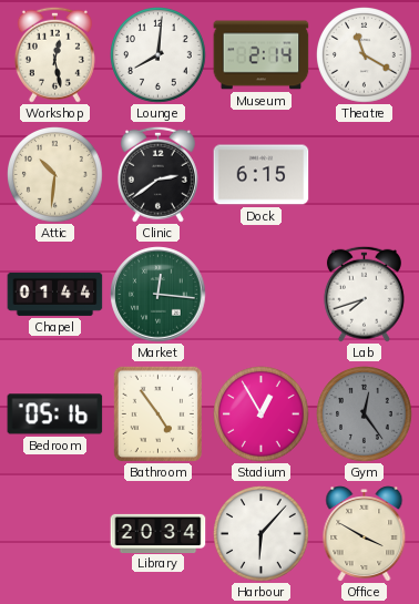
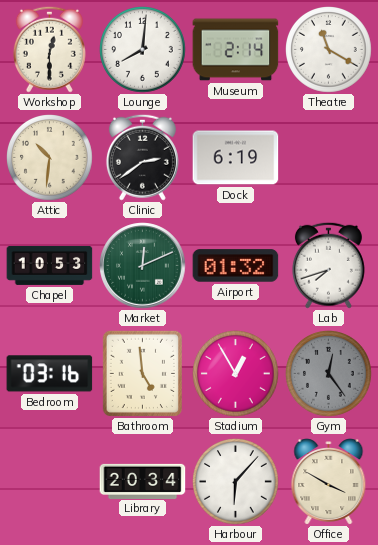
Workshop: 12:28 -> 12:30 (49, 49)
Dock: 6:15 -> 6:19 (236, 158)
Chapel: 01:44 -> 10:53 (50, 265)
Market: 12:16 -> 12:11 (143, 266)
Airport: none -> 01:32 (236, 266)
Bedroom: 05:16 -> 03:16 (50, 374)
Bathroom: 4:54 -> 4:59 (142, 373)
